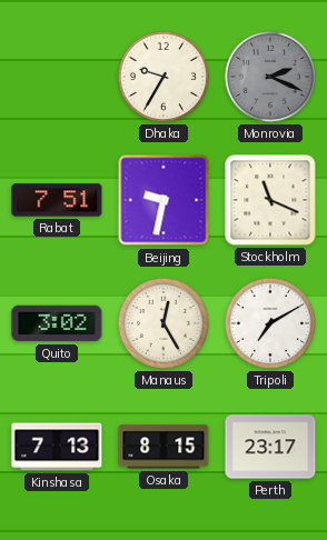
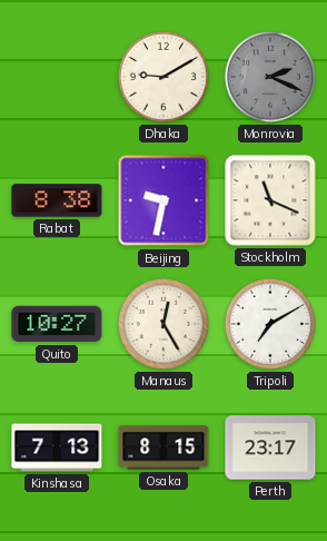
Dhaka: 9:35 -> 9:10 (163, 77)
Rabat: 7:51 -> 8:38 (57, 200)
Quito: 3:02 -> 10:27 (57, 324)
